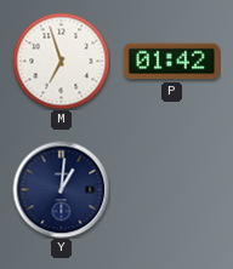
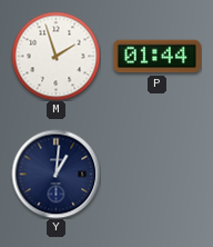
M: 6:57 -> 1:57 (55, 56)
P: 01:42 -> 01:44 (156, 57)
